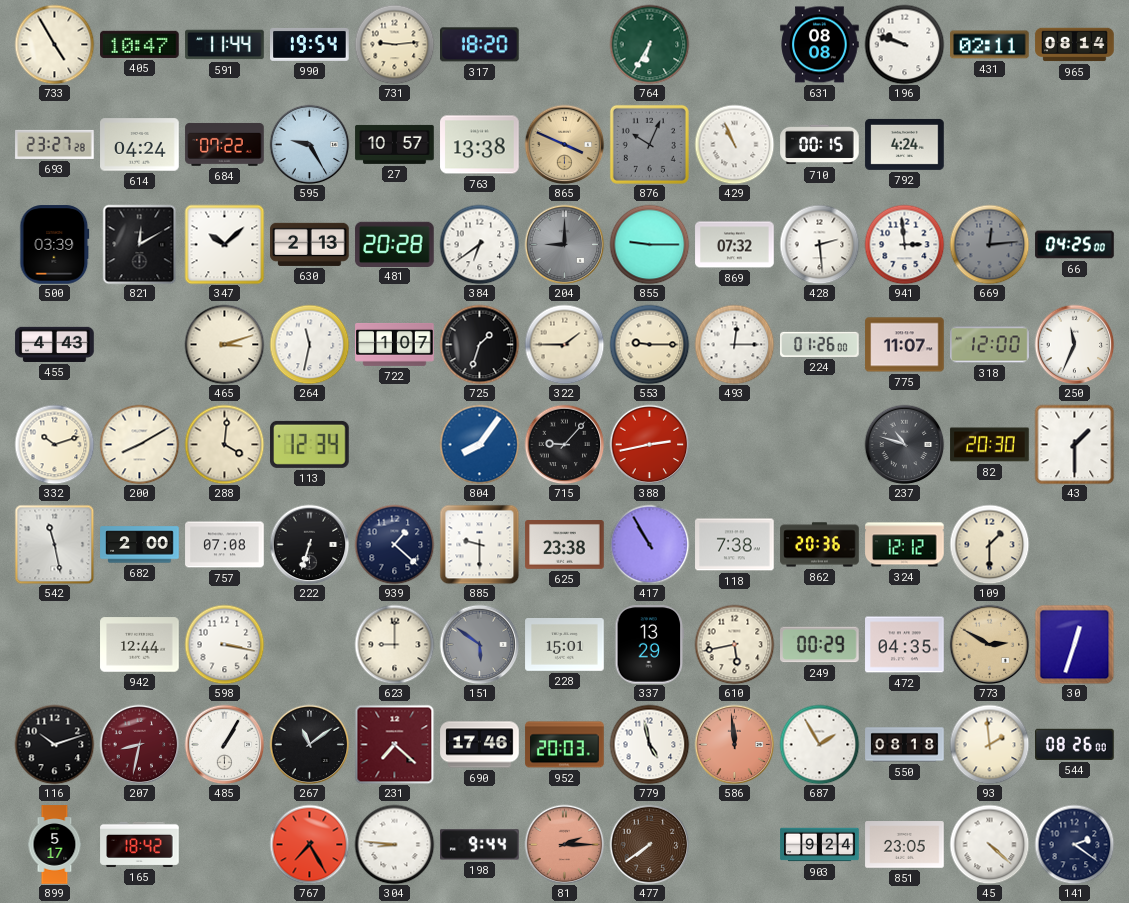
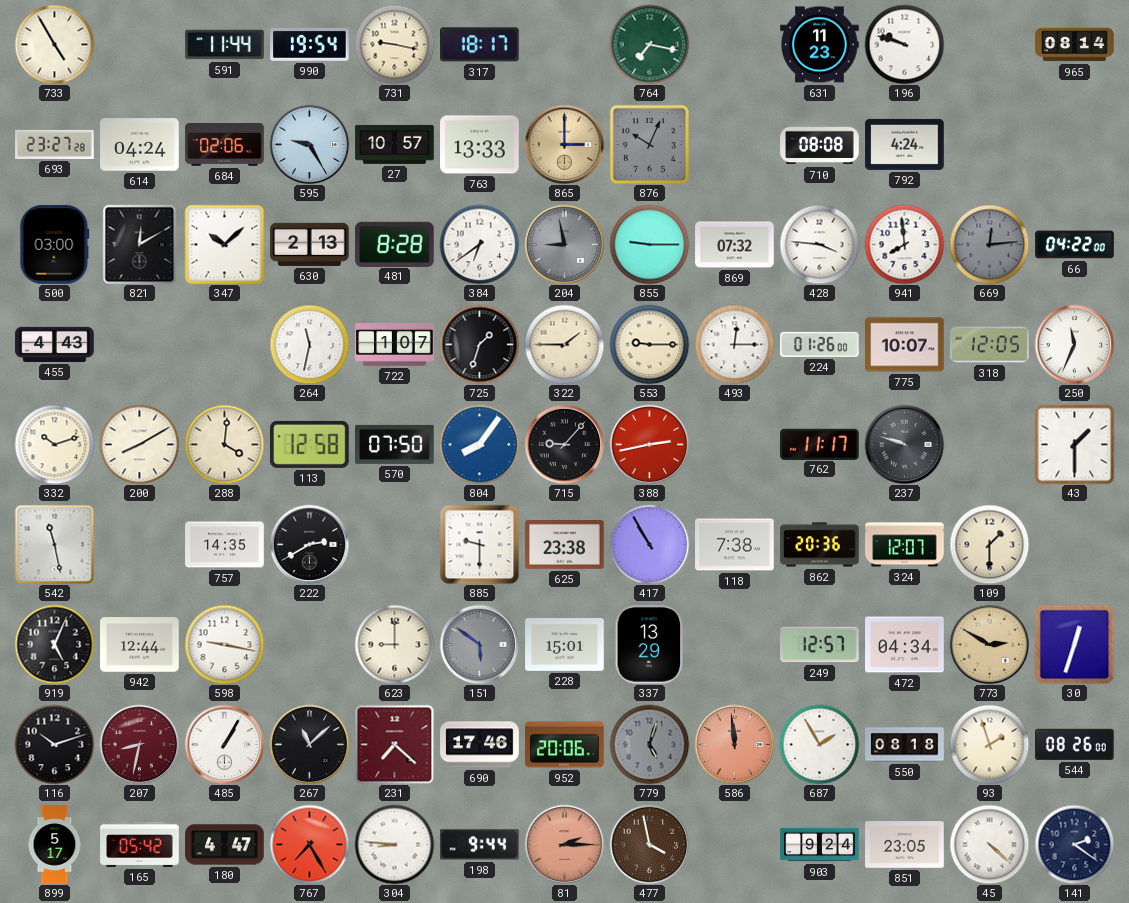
405: 10:47 -> none (140, 44)
731: 9:14 -> 9:17 (394, 44)
317: 18:20 -> 18:17 (480, 45)
764: 6:35 -> 7:17 (649, 44)
631: 08:08 -> 11:23 (820, 45)
431: 02:11 -> none (990, 45)
684: 07:22 -> 02:06 (225, 144)
763: 13:38 -> 13:33 (480, 145)
865: 3:49 -> 3:00 (564, 144)
429: 10:56 -> none (734, 144)
710: 00:15 -> 08:08 (820, 145)
500: 03:39 -> 03:00 (55, 245)
481: 20:28 -> 8:28 (395, 244)
204: 9:00 -> 8:58 (564, 244)
428: 2:29 -> 3:46 (819, 244)
941: 2:59 -> 7:59 (904, 244)
66: 04:25 -> 04:22 (1075, 245)
465: 3:12 -> none (224, 344)
775: 11:07 -> 10:07 (905, 345)
318: 12:00 -> 12:05 (990, 345)
113: 12:34 -> 12:58 (310, 444)
570: none -> 07:50 (395, 444)
762: none -> 11:17 (820, 444)
237: 10:48 -> 9:48 (904, 444)
82: 20:30 -> none (990, 445)
682: 2:00 -> none (140, 545)
757: 07:08 -> 14:35 (225, 545)
222: 6:33 -> 2:40 (309, 544)
939: 1:22 -> none (394, 544)
324: 12:12 -> 12:07 (905, 545)
919: none -> 5:04 (54, 644)
598: 3:17 -> 9:17 (224, 644)
610: 5:43 -> none (734, 644)
249: 00:29 -> 12:57 (820, 645)
472: 04:35 -> 04:34 (905, 645)
267: 11:09 -> 11:08 (309, 744)
952: 20:03 -> 20:06 (565, 745)
779: 4:58 -> 5:03 (649, 744)
779 dial: white -> grey (649, 744)
93: 1:59 -> 1:57 (989, 744)
165: 18:42 -> 05:42 (140, 844)
180: none -> 4:47 (225, 845)
477: 7:39 -> 3:58 (649, 844)
